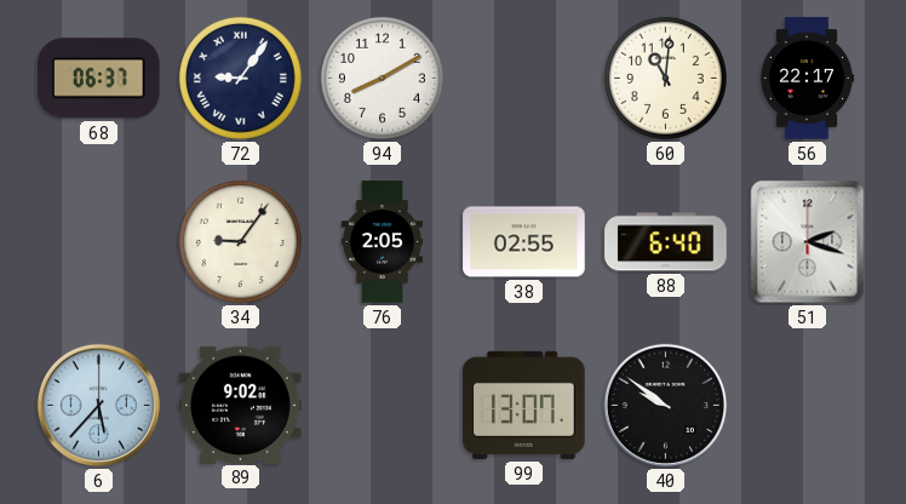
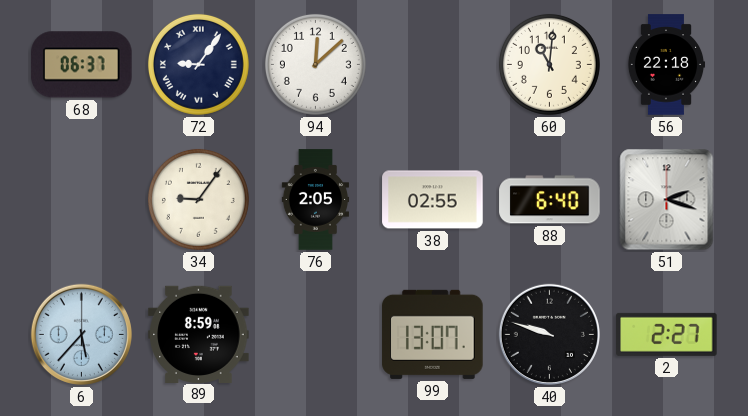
94: 8:10 -> 12:08 (315, 64)
56: 22:17 -> 22:18 (666, 65)
89: 9:02 -> 8:59 (199, 334)
40: 9:51 -> 9:48 (549, 334)
2: none -> 2:27 (667, 334)
